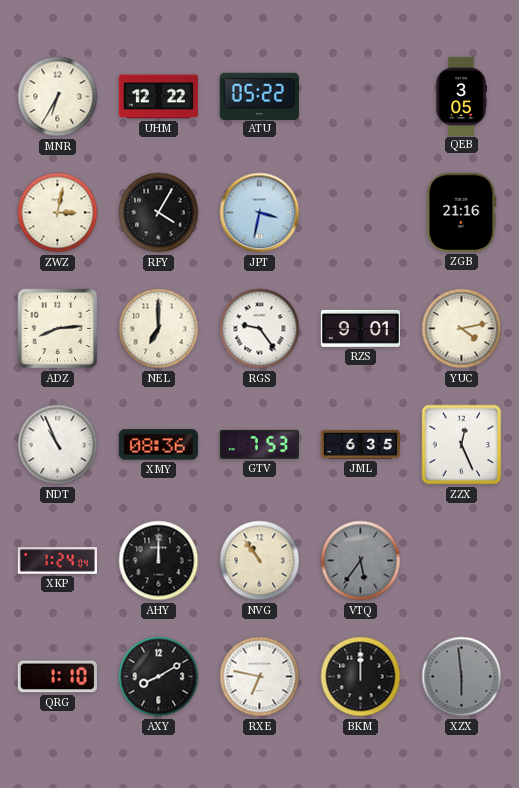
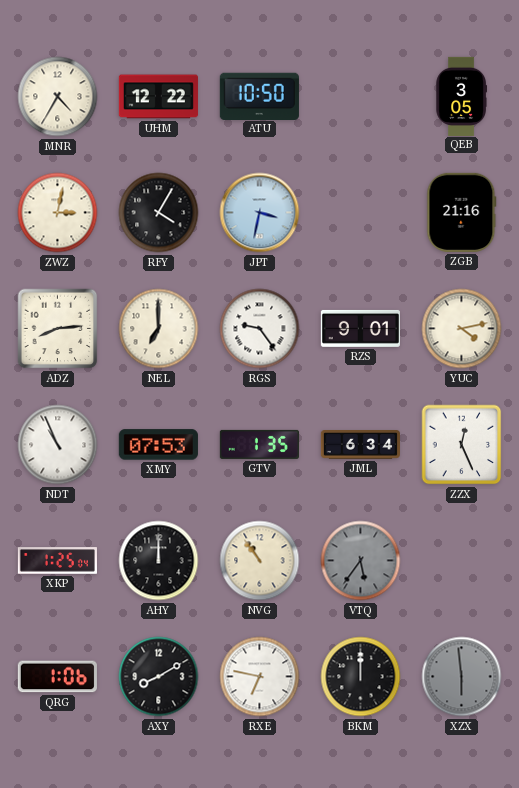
MNR: 6:35 -> 4:35 (58, 97)
ATU: 05:22 -> 10:50 (259, 96)
XMY: 08:36 -> 07:53 (158, 445)
GTV: 7:53 -> 1:35 (259, 444)
JML: 6:35 -> 6:34 (360, 445)
XKP: 1:24 -> 1:25 (57, 561)
QRG: 1:10 -> 1:06 (57, 677)
